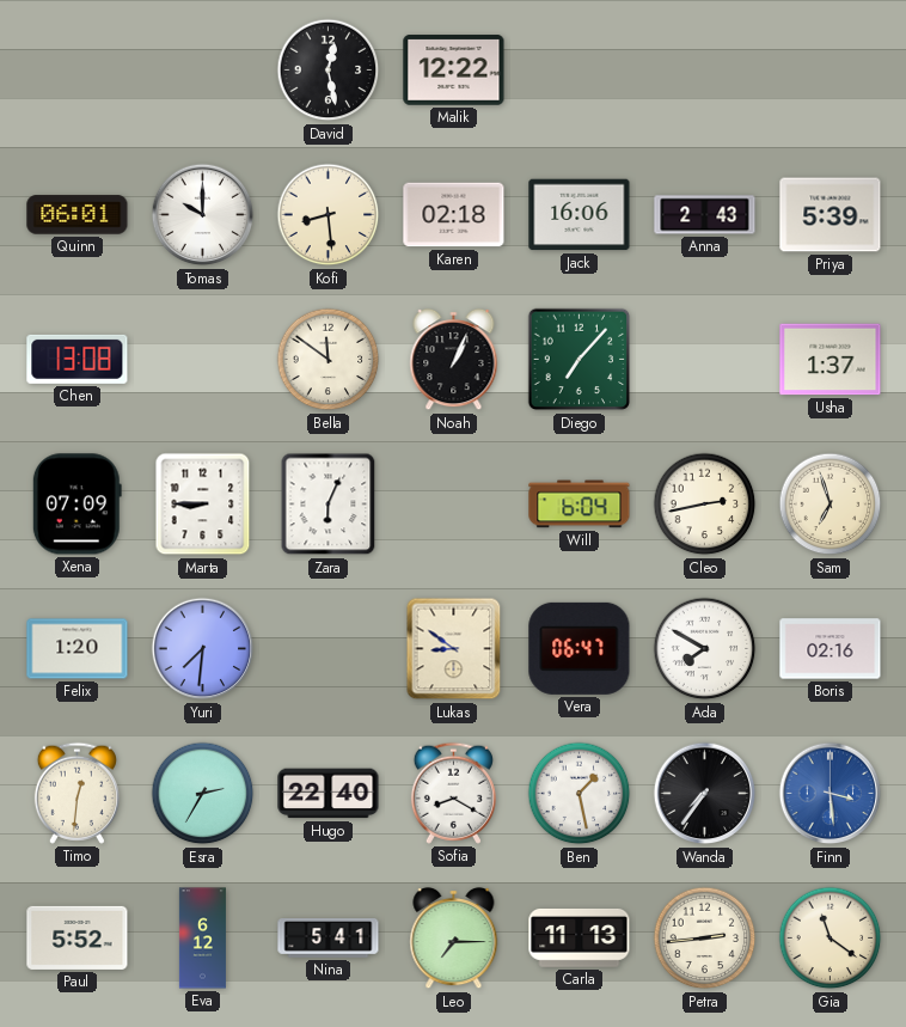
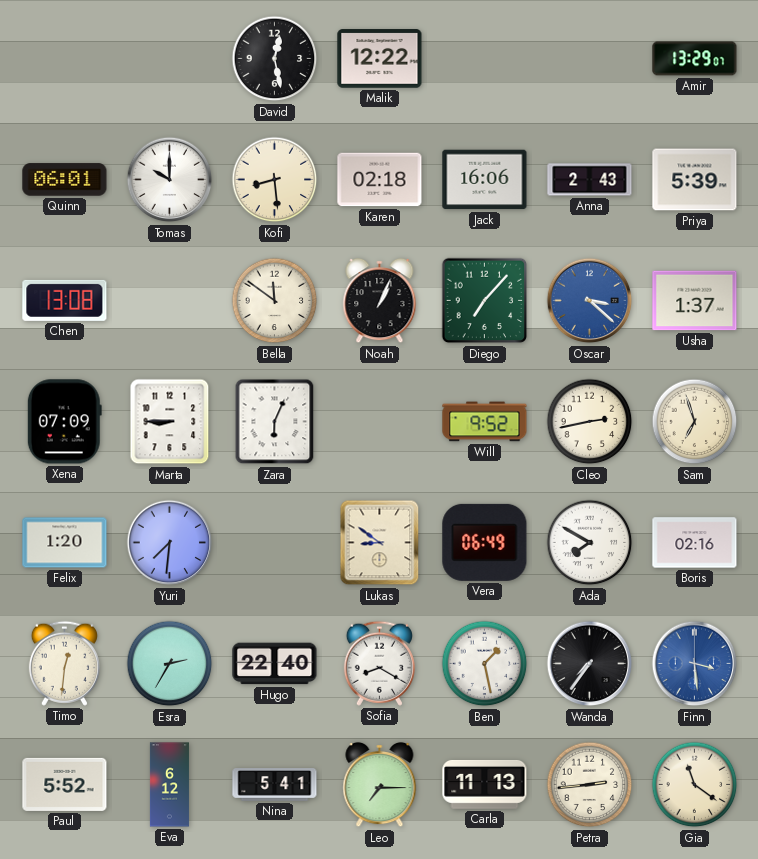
Amir: none -> 13:29 (695, 59)
Oscar: none -> 3:22 (590, 301)
Will: 6:04 -> 9:52 (485, 422)
Vera: 06:47 -> 06:49 (485, 542)
